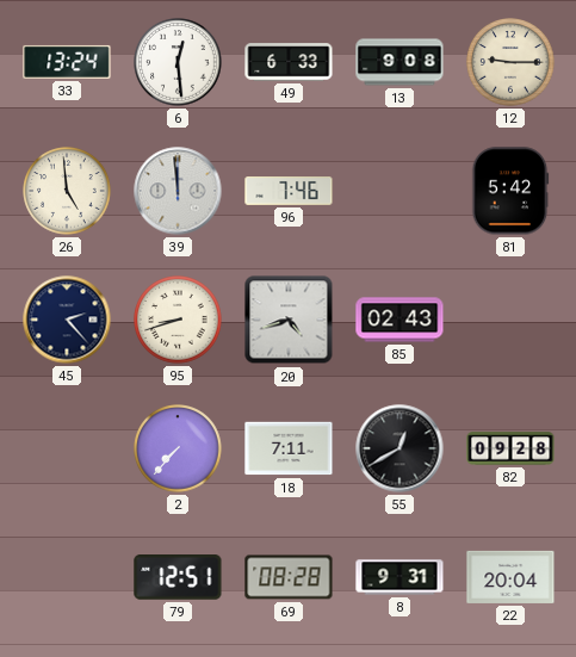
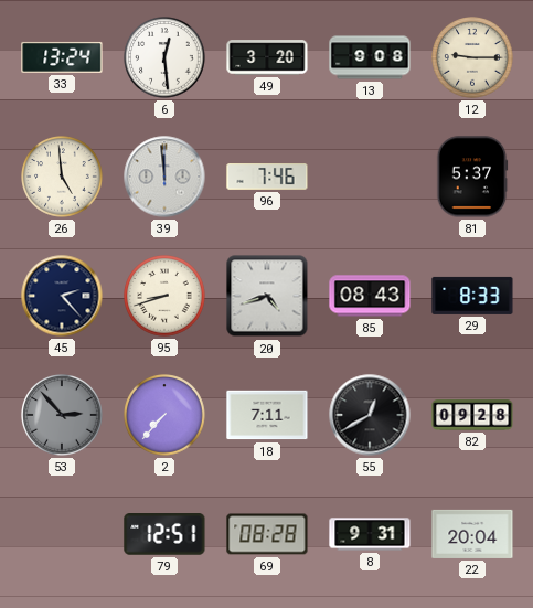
49: 6:33 -> 3:20 (267, 57)
81: 5:42 -> 5:37 (472, 177)
85: 02:43 -> 08:43 (370, 296)
29: none -> 8:33 (472, 296)
53: none -> 2:53 (62, 415)
